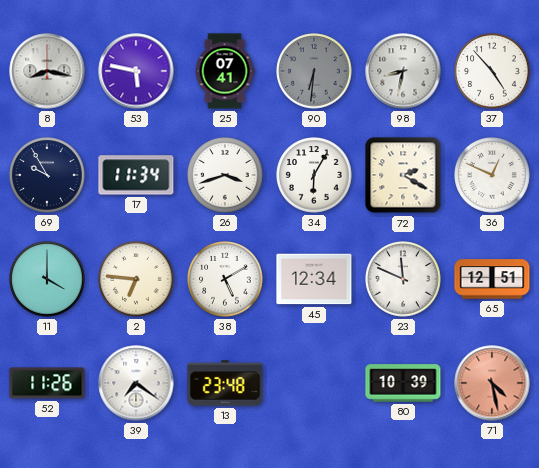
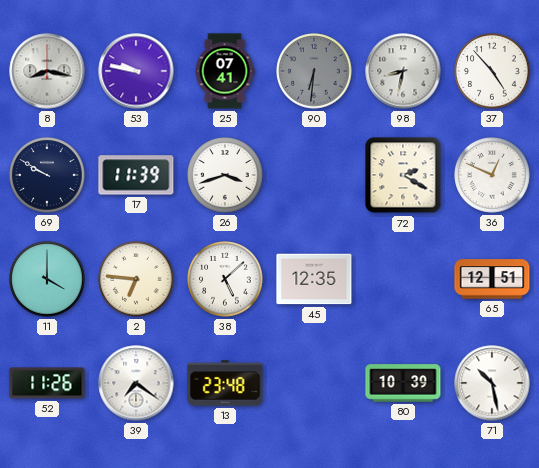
53: 5:47 -> 9:47 (136, 71)
69: 9:55 -> 9:50 (47, 175)
17: 11:34 -> 11:39 (136, 175)
34: 6:05 -> none (314, 175)
38: 5:10 -> 5:08 (225, 279)
45: 12:34 -> 12:35 (314, 279)
23: 11:49 -> none (403, 279)
71: 4:28 -> 10:28 (492, 383)
71 dial: salmon -> white (492, 383)
